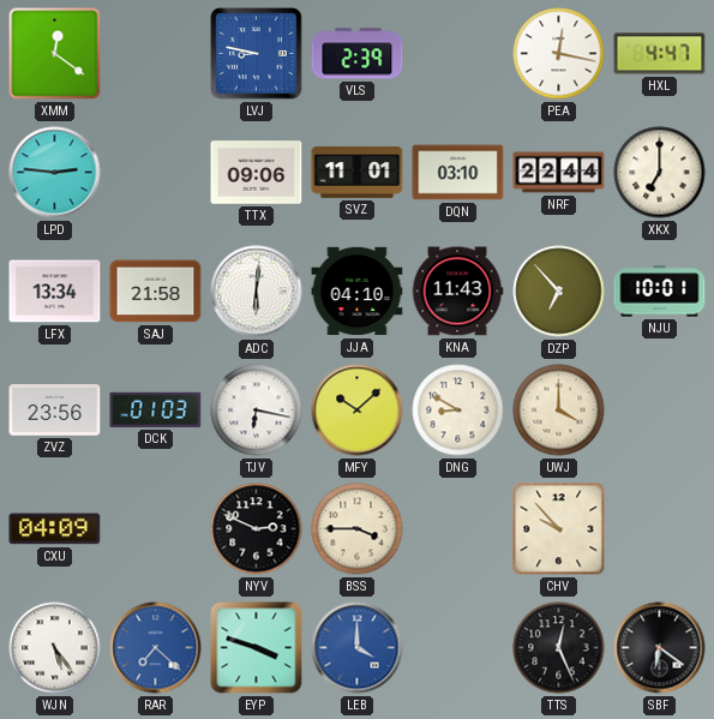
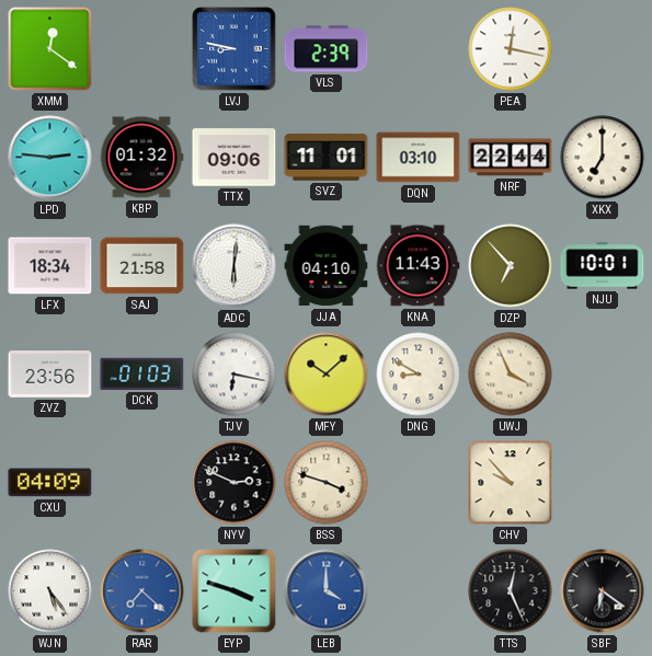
HXL: 4:47 -> none (660, 54)
KBP: none -> 01:32 (141, 158)
LFX: 13:34 -> 18:34 (50, 266)
UWJ: 4:00 -> 3:56 (511, 375)
BSS: 3:45 -> 3:48 (327, 483)
